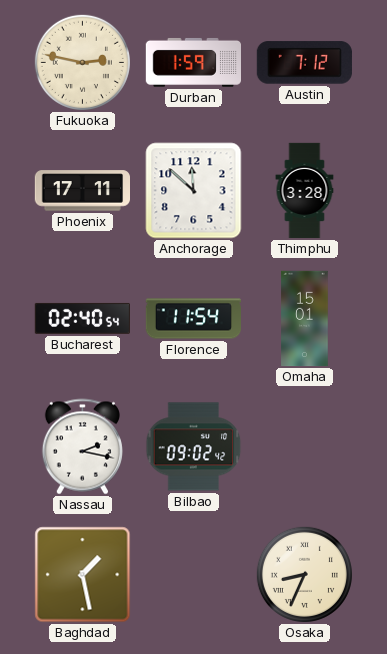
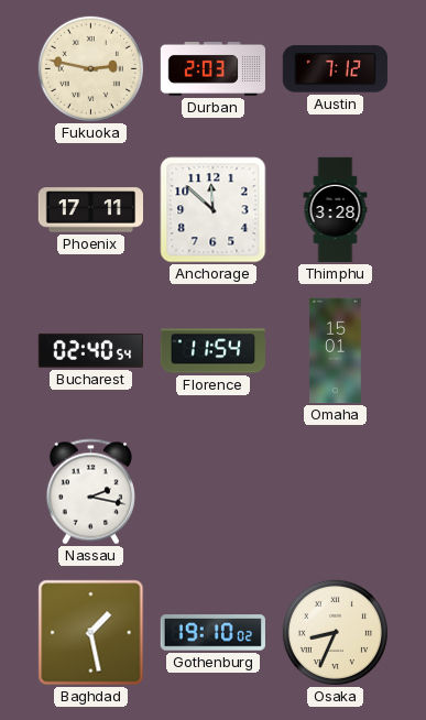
Durban: 1:59 -> 2:03 (212, 68)
Bilbao: 09:02 -> none (194, 447)
Gothenburg: none -> 19:10 (212, 633)
